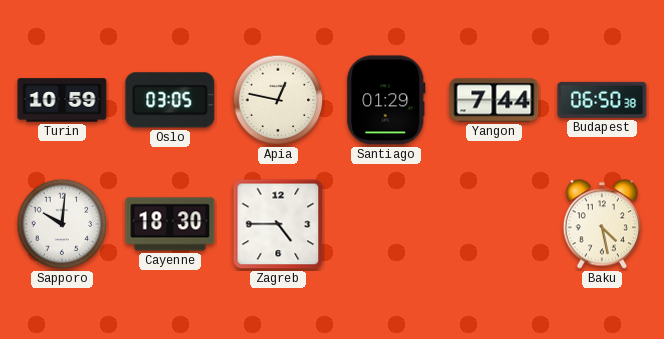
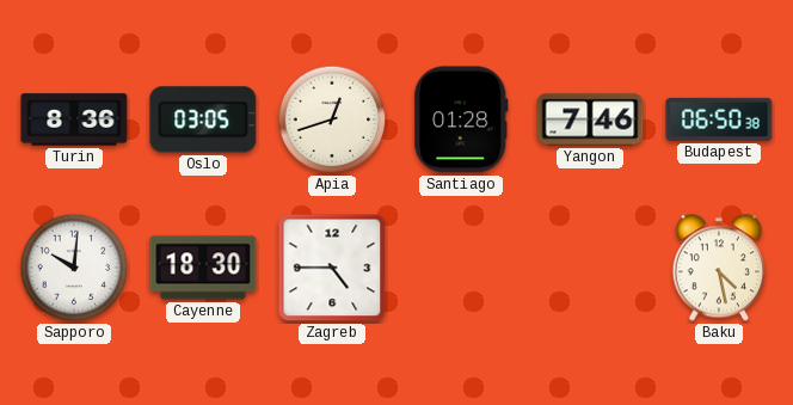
Turin: 10:59 -> 8:36 (74, 119)
Apia: 12:47 -> 12:42 (332, 119)
Santiago: 01:29 -> 01:28 (461, 119)
Yangon: 7:44 -> 7:46 (590, 119)
